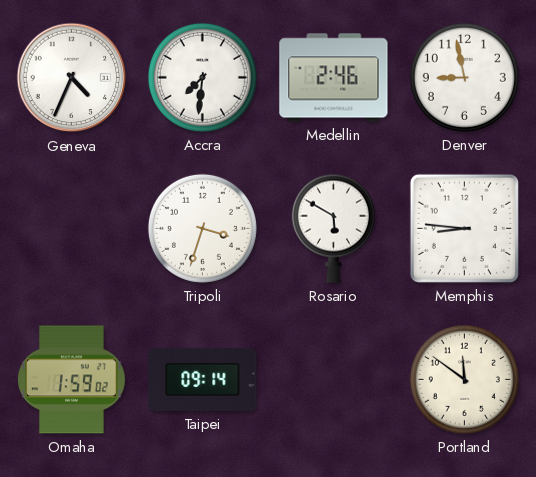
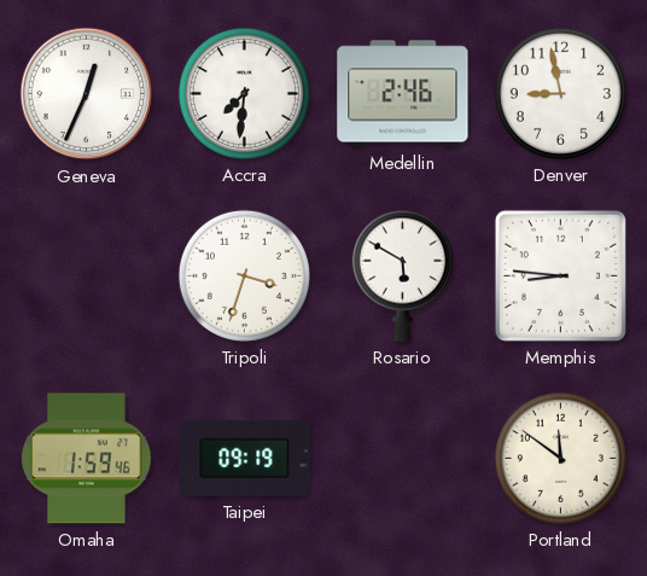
Geneva: 4:34 -> 12:34 (87, 94)
Omaha: 1:59:02 -> 1:59:46 (87, 459)
Taipei: 09:14 -> 09:19 (245, 458)
